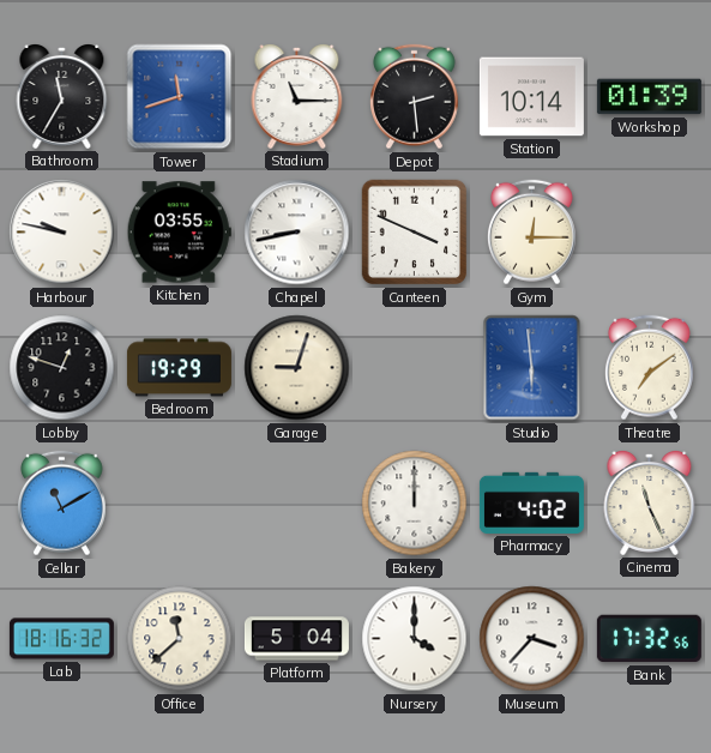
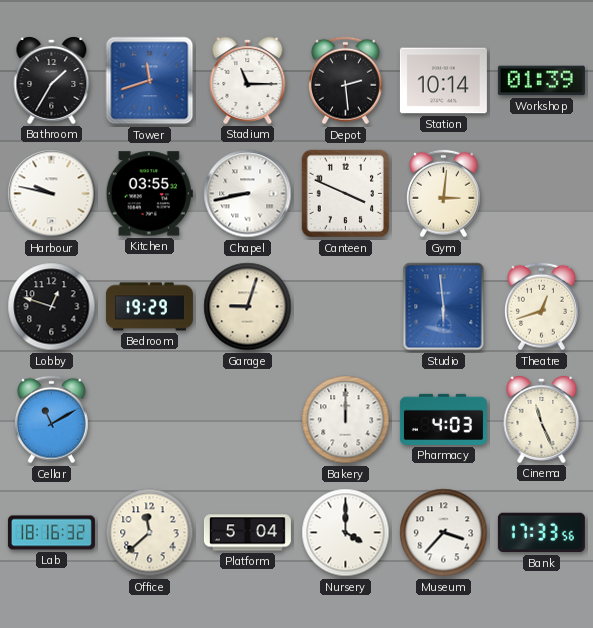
Bathroom: 11:35 -> 1:35 (52, 81)
Gym: 12:15 -> 3:01 (443, 194)
Theatre: 7:09 -> 12:42 (541, 307)
Pharmacy: 4:02 -> 4:03 (443, 419)
Bank: 17:32 -> 17:33 (541, 533)
